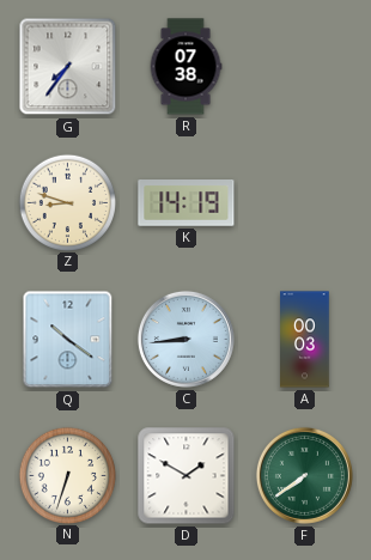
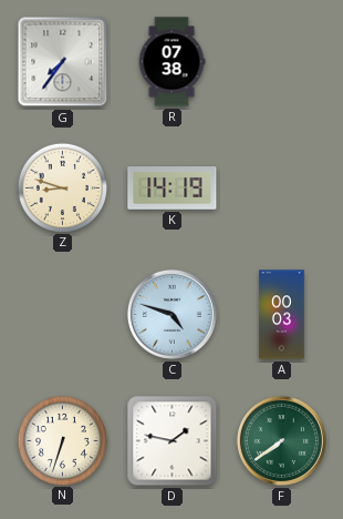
Q: 10:21 -> none (68, 340)
C: 8:44 -> 4:48 (171, 314)
D: 1:50 -> 1:47 (173, 441)
